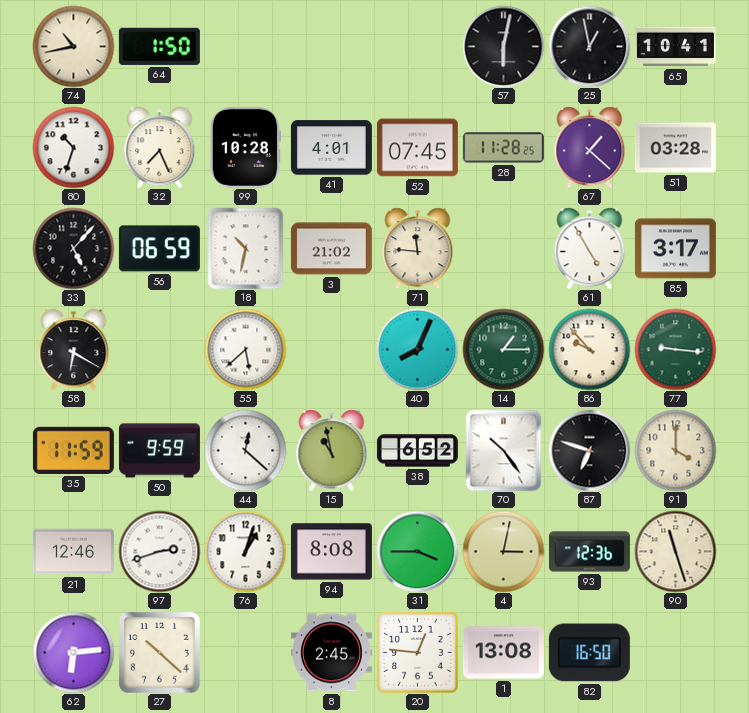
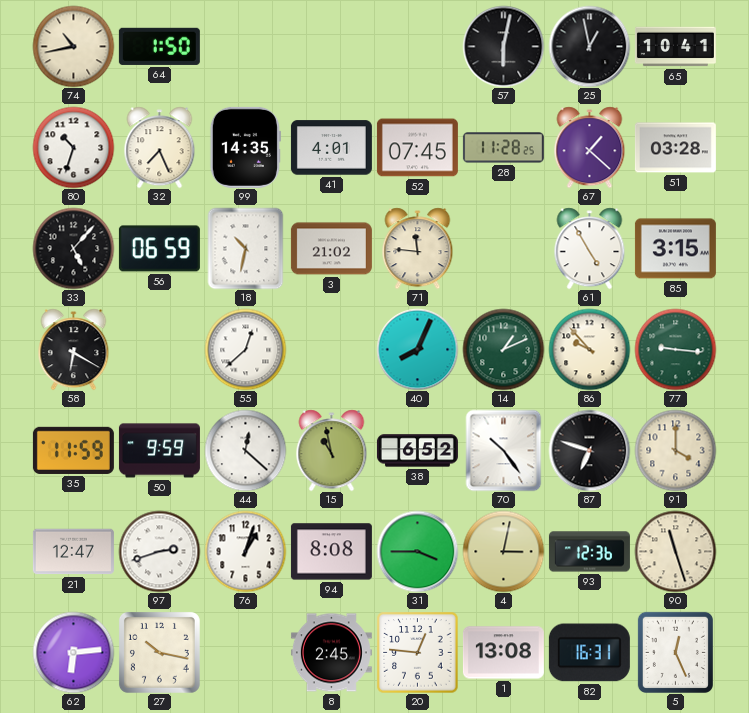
99: 10:28 -> 14:35 (245, 147)
85: 3:17 -> 3:15 (675, 249)
55: 5:38 -> 12:38 (245, 349)
14: 1:15 -> 1:11 (503, 349)
21: 12:46 -> 12:47 (73, 552)
27: 10:22 -> 10:17 (159, 652)
82: 16:50 -> 16:31 (589, 653)
5: none -> 12:26 (675, 652)
